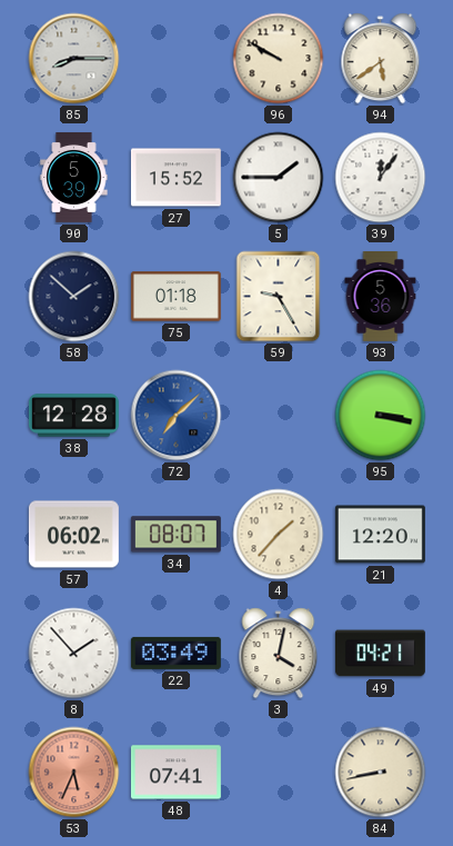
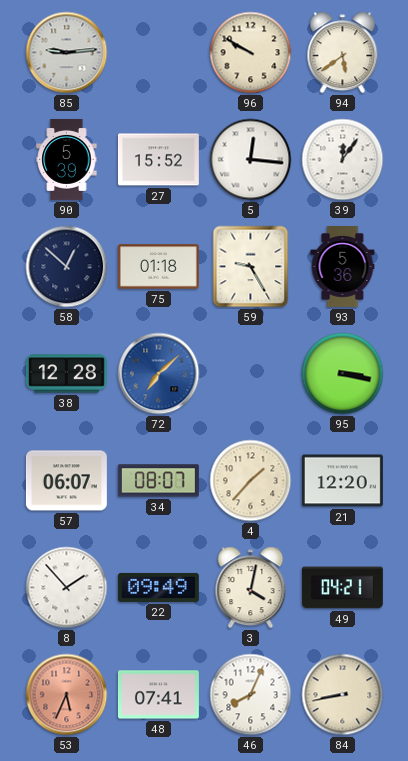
85: 8:15 -> 9:14 (67, 53)
5: 1:45 -> 12:16 (251, 160)
58: 1:52 -> 12:52 (67, 267)
57: 06:02 -> 06:07 (66, 481)
22: 03:49 -> 09:49 (158, 587)
46: none -> 8:04 (251, 695)
